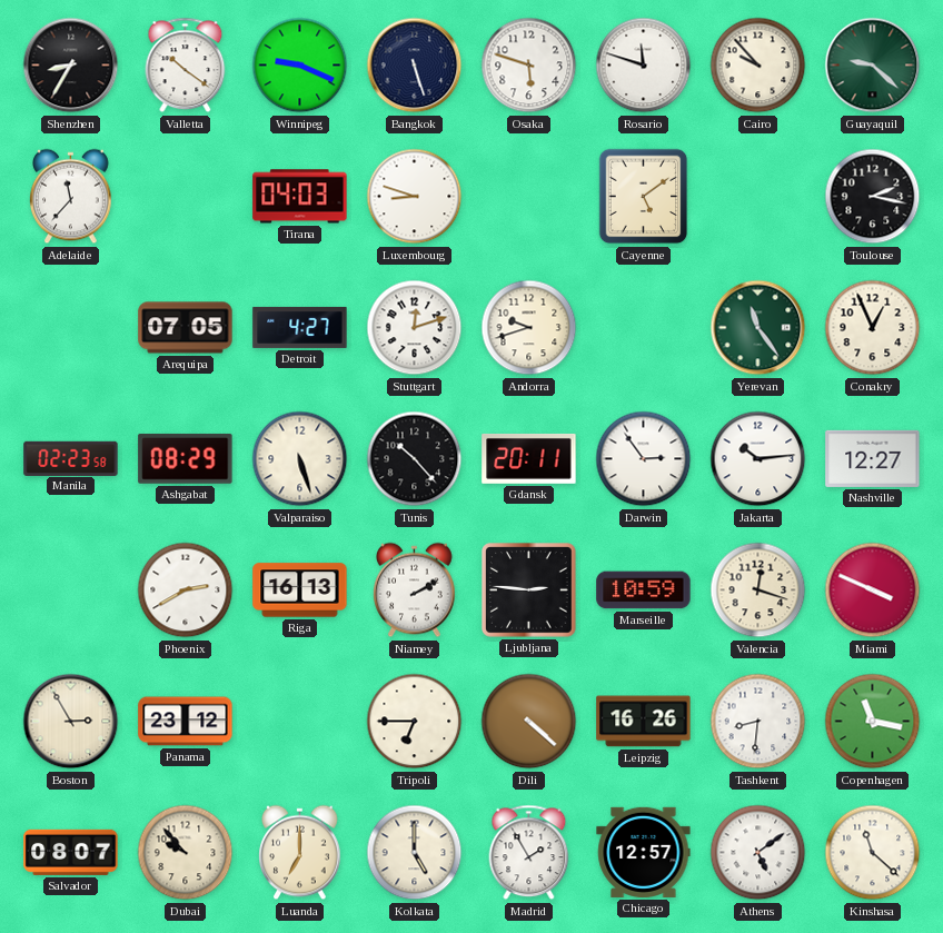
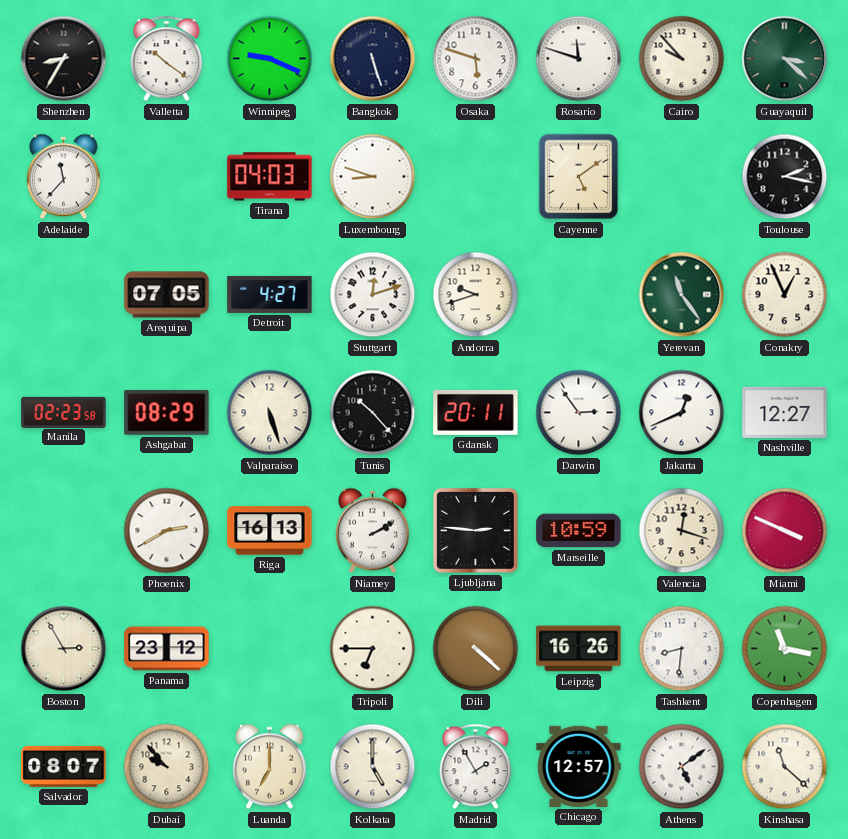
Guayaquil: 9:22 -> 3:22 (785, 59)
Jakarta: 10:14 -> 12:41 (682, 413)
